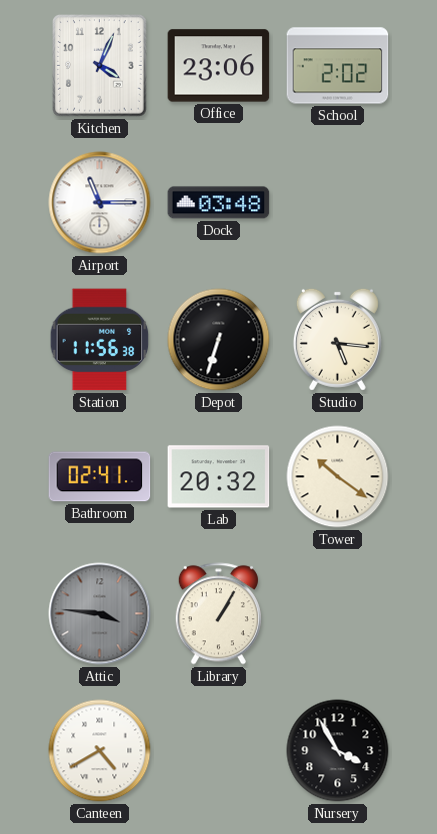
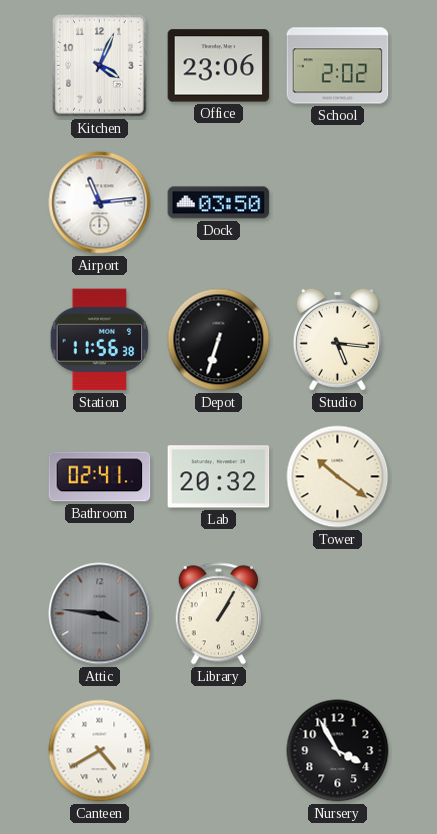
Airport: 11:15 -> 11:14 (100, 203)
Dock: 03:48 -> 03:50 (219, 203)
